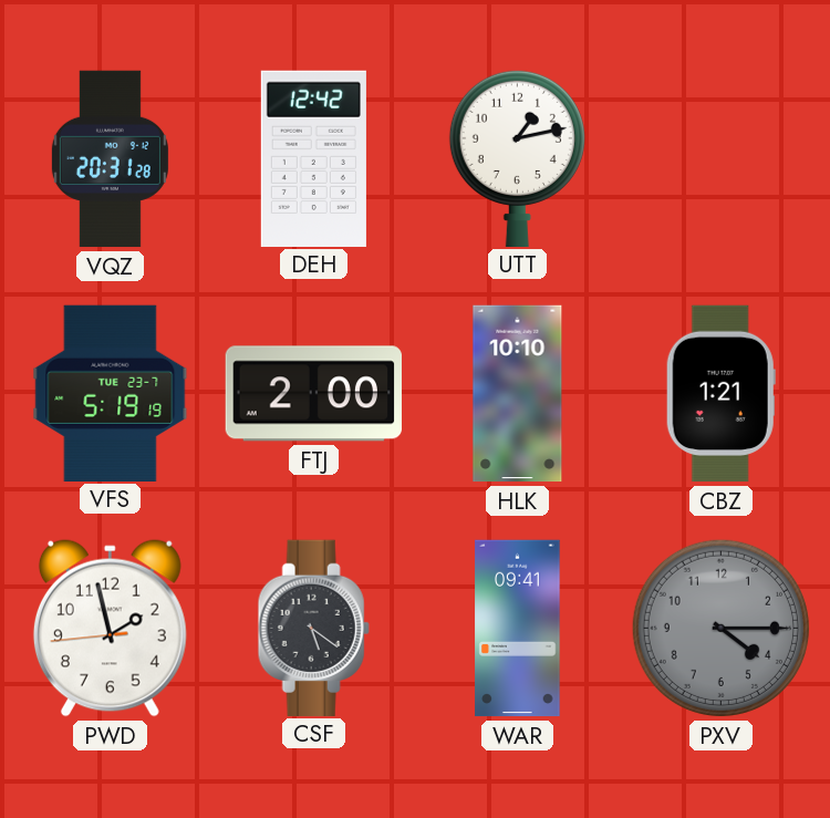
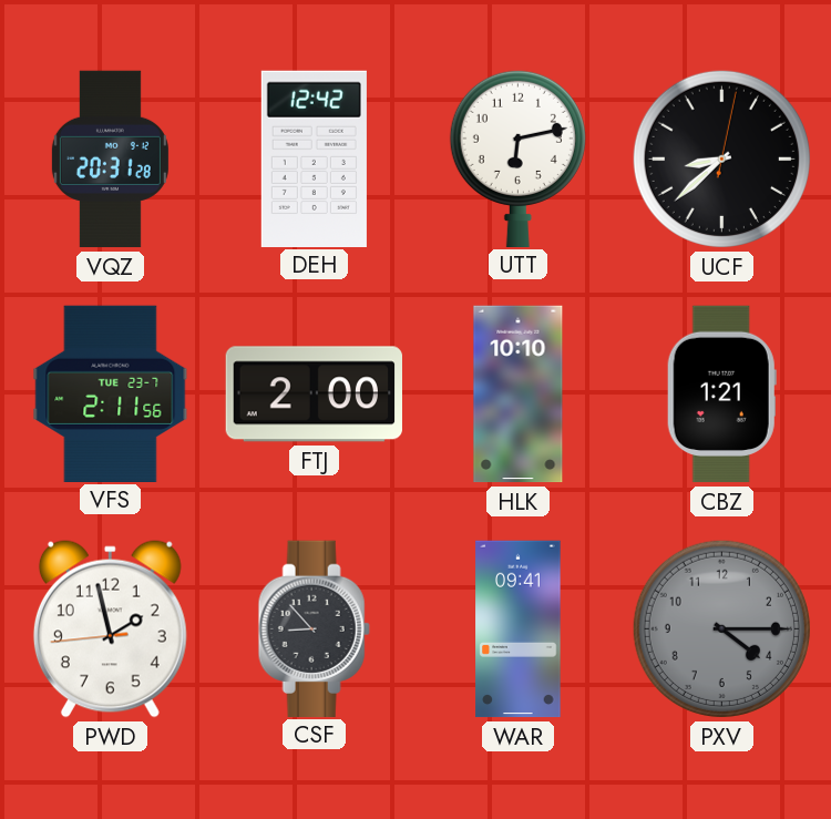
UTT: 1:13 -> 6:13 (517, 157)
UCF: none -> 8:38 (721, 158)
VFS: 5:19 -> 2:11 (111, 393)
CSF: 5:21 -> 8:53 (314, 628)
